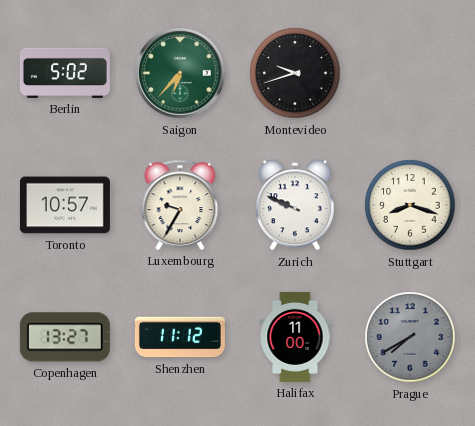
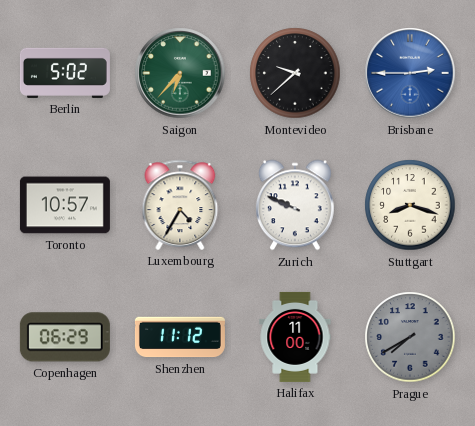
Montevideo: 9:42 -> 9:38 (295, 73)
Brisbane: none -> 2:45 (410, 73)
Luxembourg: 9:35 -> 4:35 (180, 205)
Copenhagen: 13:27 -> 06:29 (65, 337)
